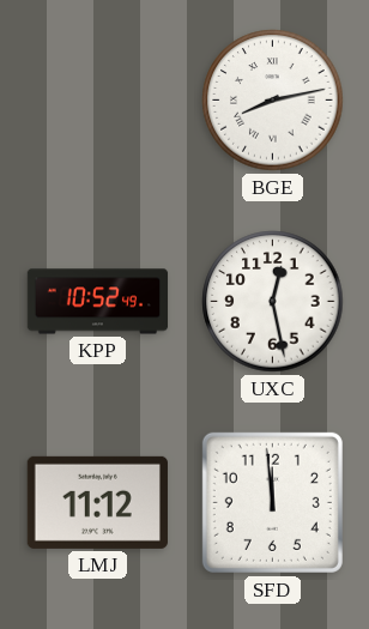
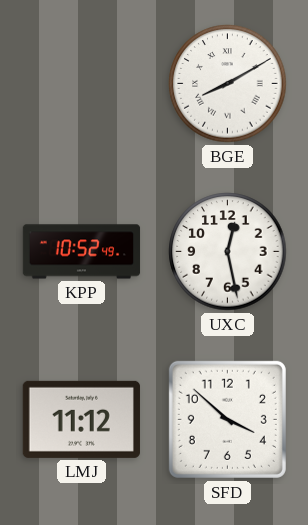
BGE: 8:13 -> 8:10 (228, 84)
SFD: 11:59 -> 3:52 (227, 419)
